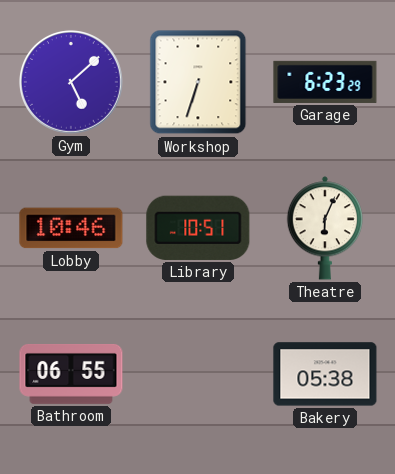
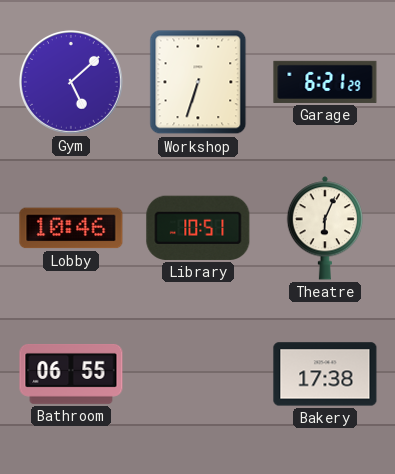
Garage: 6:23 -> 6:21 (325, 82)
Bakery: 05:38 -> 17:38 (325, 374)
